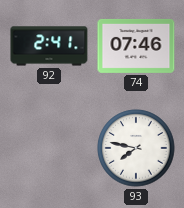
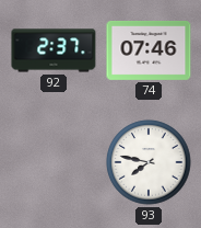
92: 2:41 -> 2:37 (54, 50)
